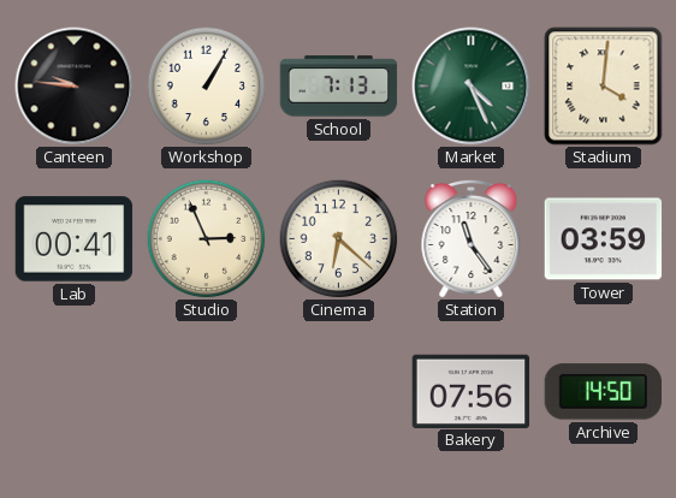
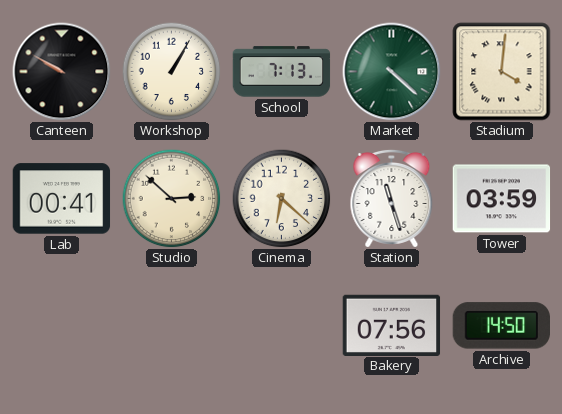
Canteen: 9:46 -> 9:50 (62, 72)
Market: 4:26 -> 4:22 (392, 72)
Studio: 2:56 -> 2:52 (172, 199)
Station: 11:24 -> 11:27 (392, 198)
